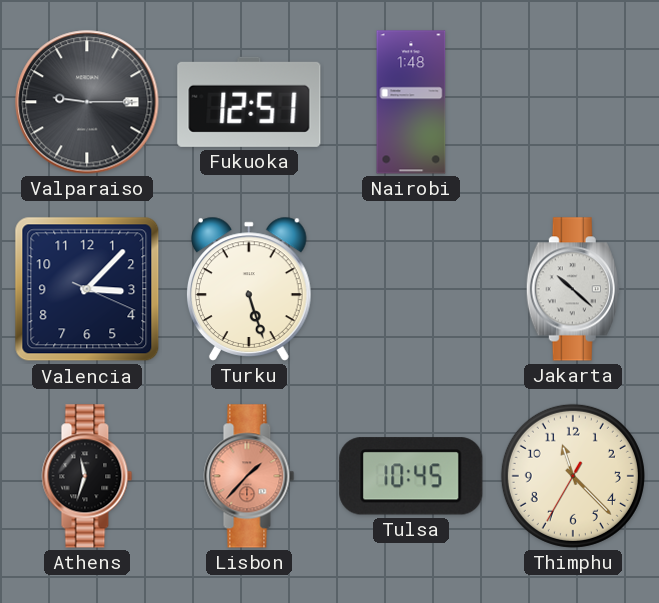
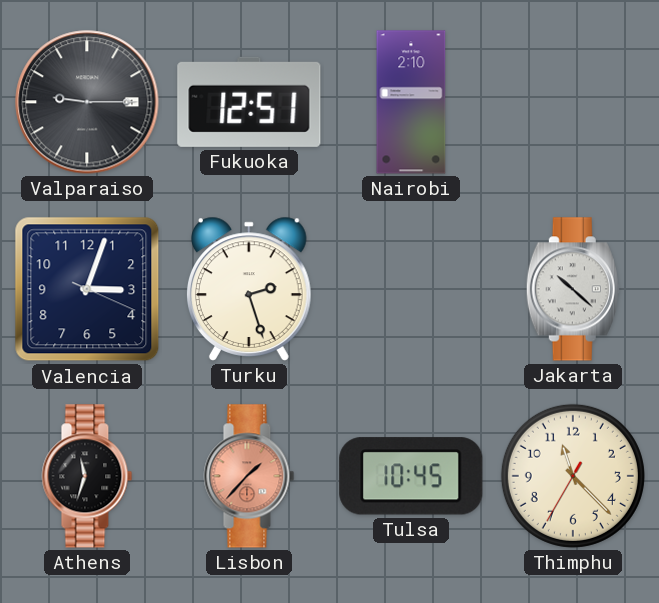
Nairobi: 1:48 -> 2:10 (411, 102)
Valencia: 3:07 -> 3:03 (87, 289)
Turku: 5:27 -> 2:27 (249, 289)
